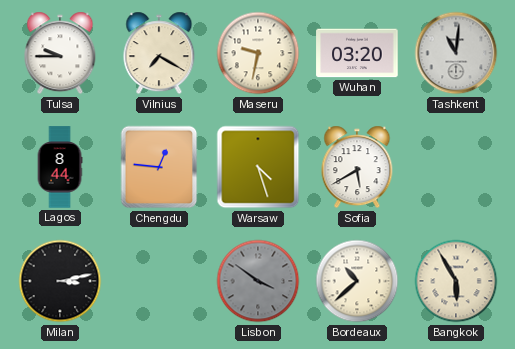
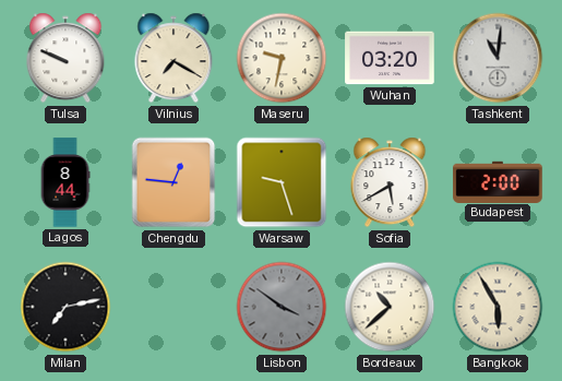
Tulsa: 9:45 -> 9:49 (65, 58)
Warsaw: 4:27 -> 9:27 (282, 182)
Budapest: none -> 2:00 (498, 181)
Milan: 3:13 -> 7:13 (65, 307)
